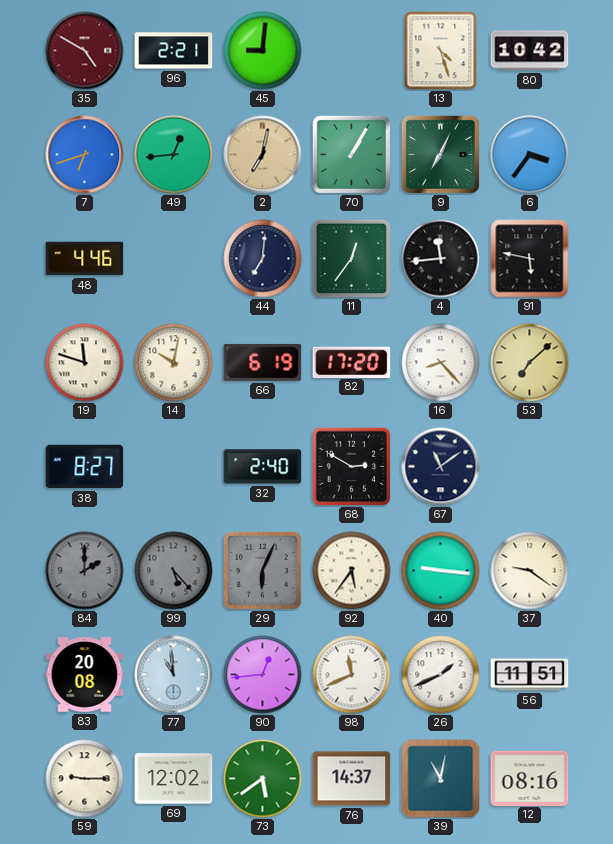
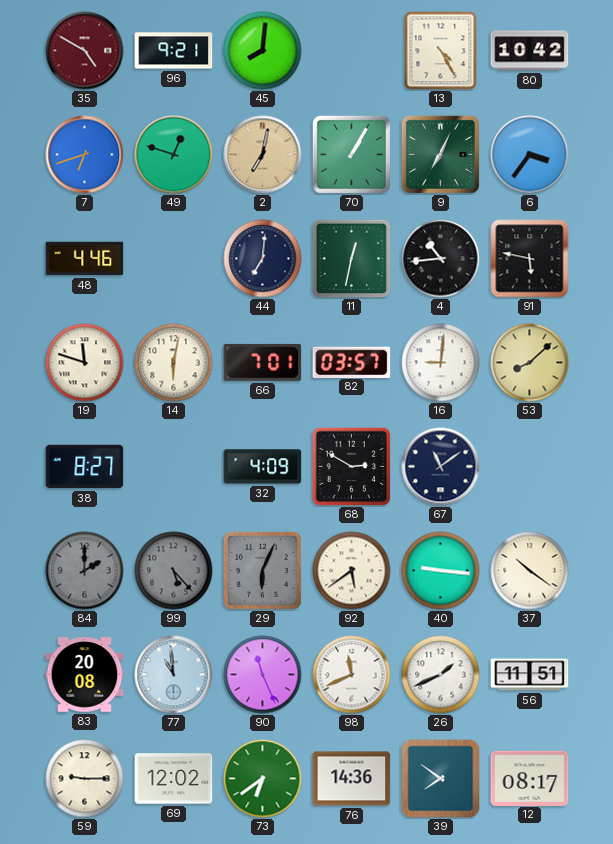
96: 2:21 -> 9:21 (174, 51)
45: 9:01 -> 8:01 (263, 51)
13: 4:27 -> 4:25 (441, 51)
49: 12:44 -> 12:48 (174, 155)
11: 12:36 -> 12:32 (351, 258)
4: 11:44 -> 10:44 (441, 259)
14: 10:02 -> 6:02 (174, 363)
66: 6:19 -> 7:01 (263, 362)
82: 17:20 -> 03:57 (352, 362)
16: 8:23 -> 9:01 (441, 363)
53: 7:08 -> 8:08 (530, 363)
32: 2:40 -> 4:09 (263, 467)
92: 5:36 -> 5:39 (352, 571)
37: 9:21 -> 10:21 (530, 571)
90: 12:44 -> 11:26 (263, 675)
73: 5:39 -> 6:39 (263, 779)
76: 14:37 -> 14:36 (352, 779)
39: 11:02 -> 7:51 (441, 779)
12: 08:16 -> 08:17 (530, 778)
